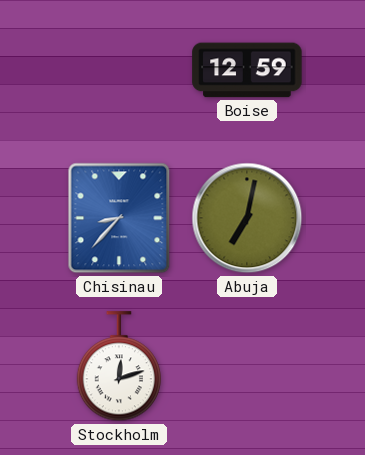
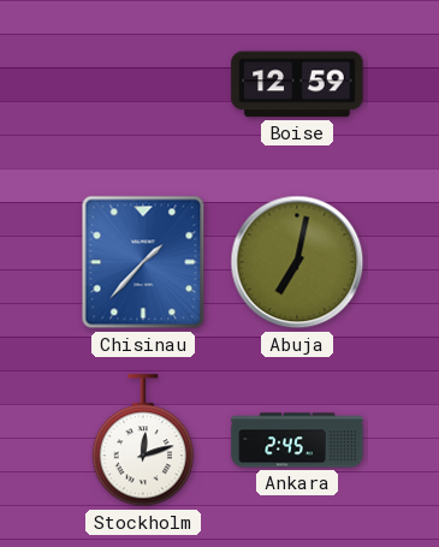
Chisinau: 8:37 -> 1:37 (143, 262)
Ankara: none -> 2:45 (297, 440)
